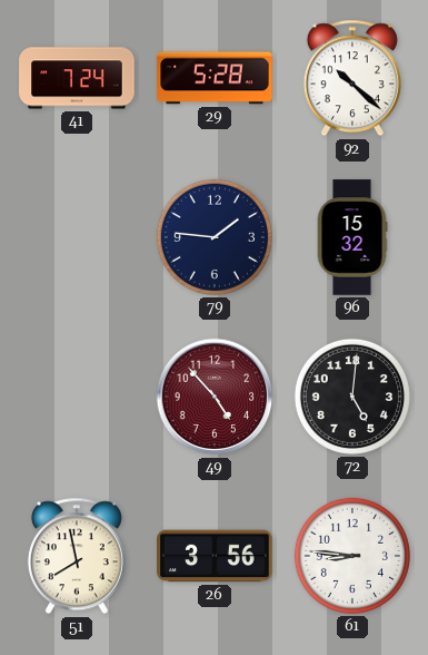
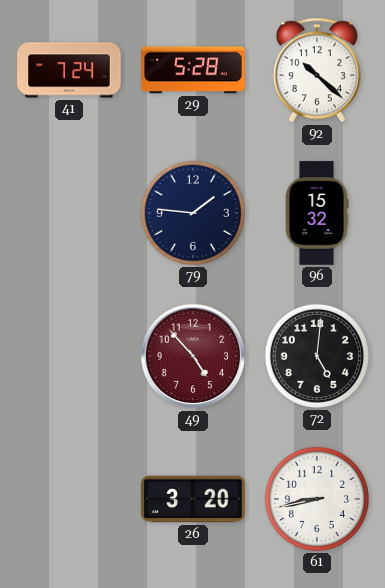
51: 7:58 -> none (77, 556)
26: 3:56 -> 3:20 (193, 499)
61: 8:46 -> 8:43 (317, 499)
